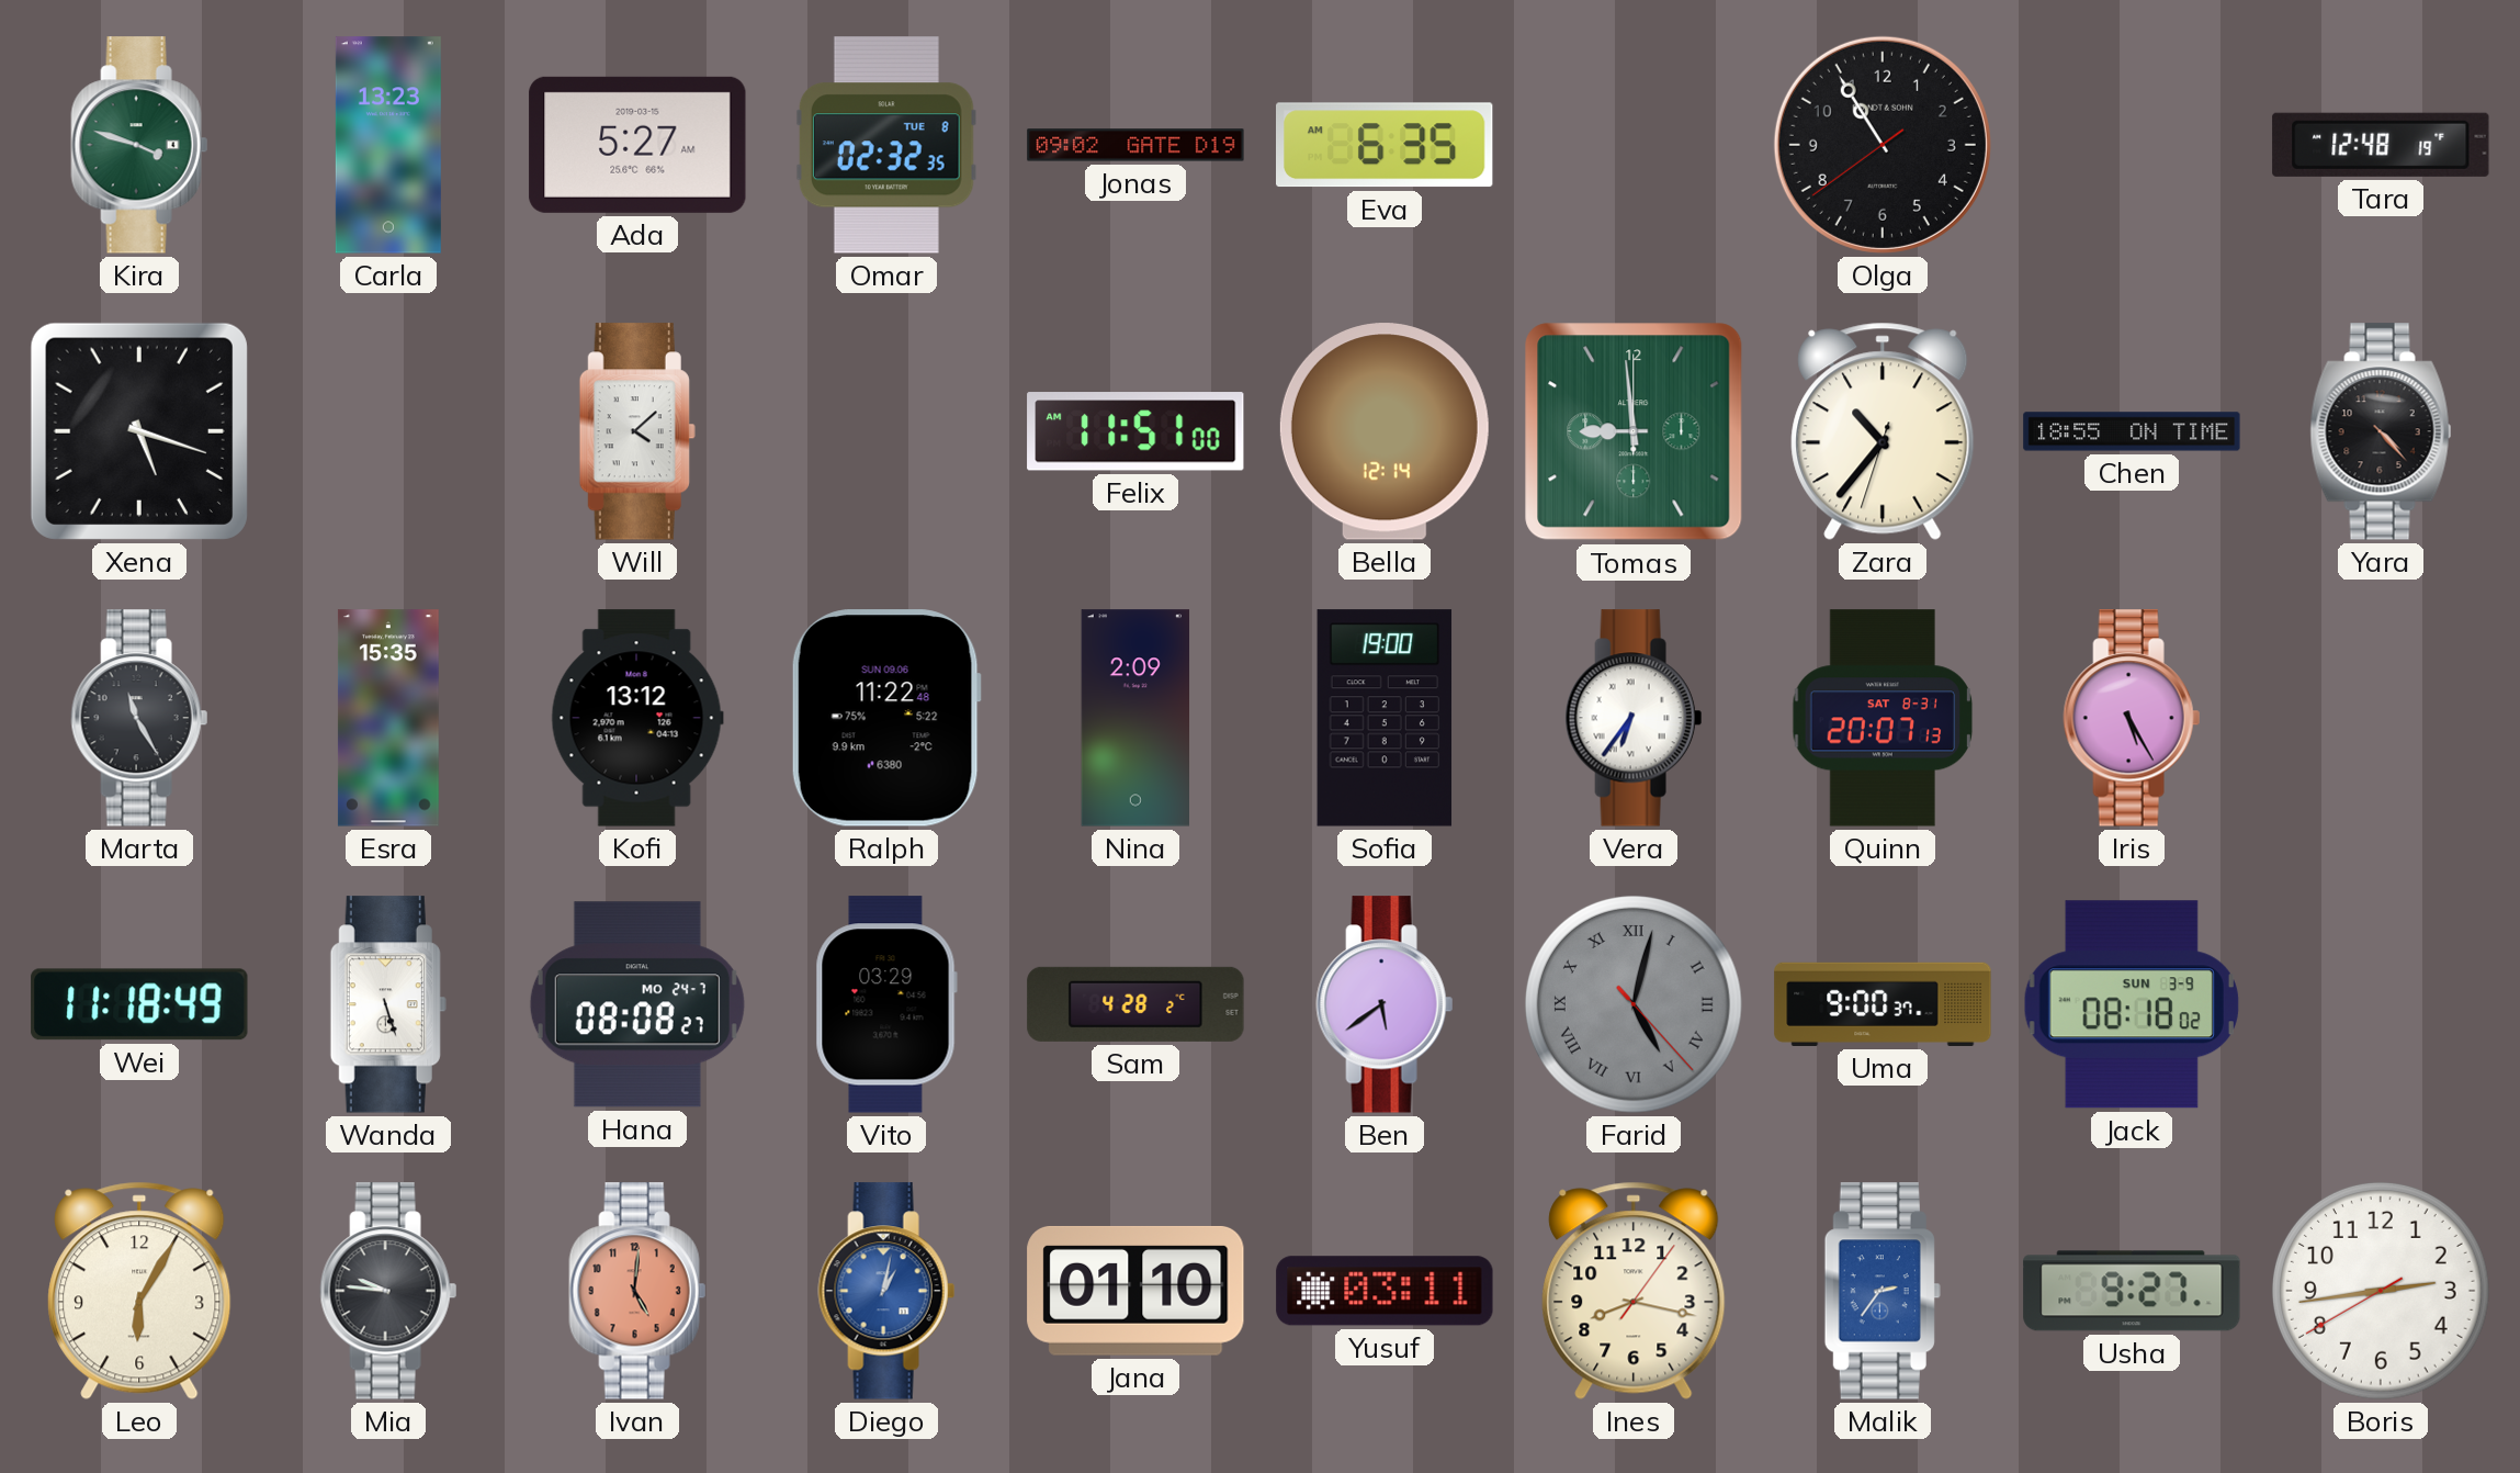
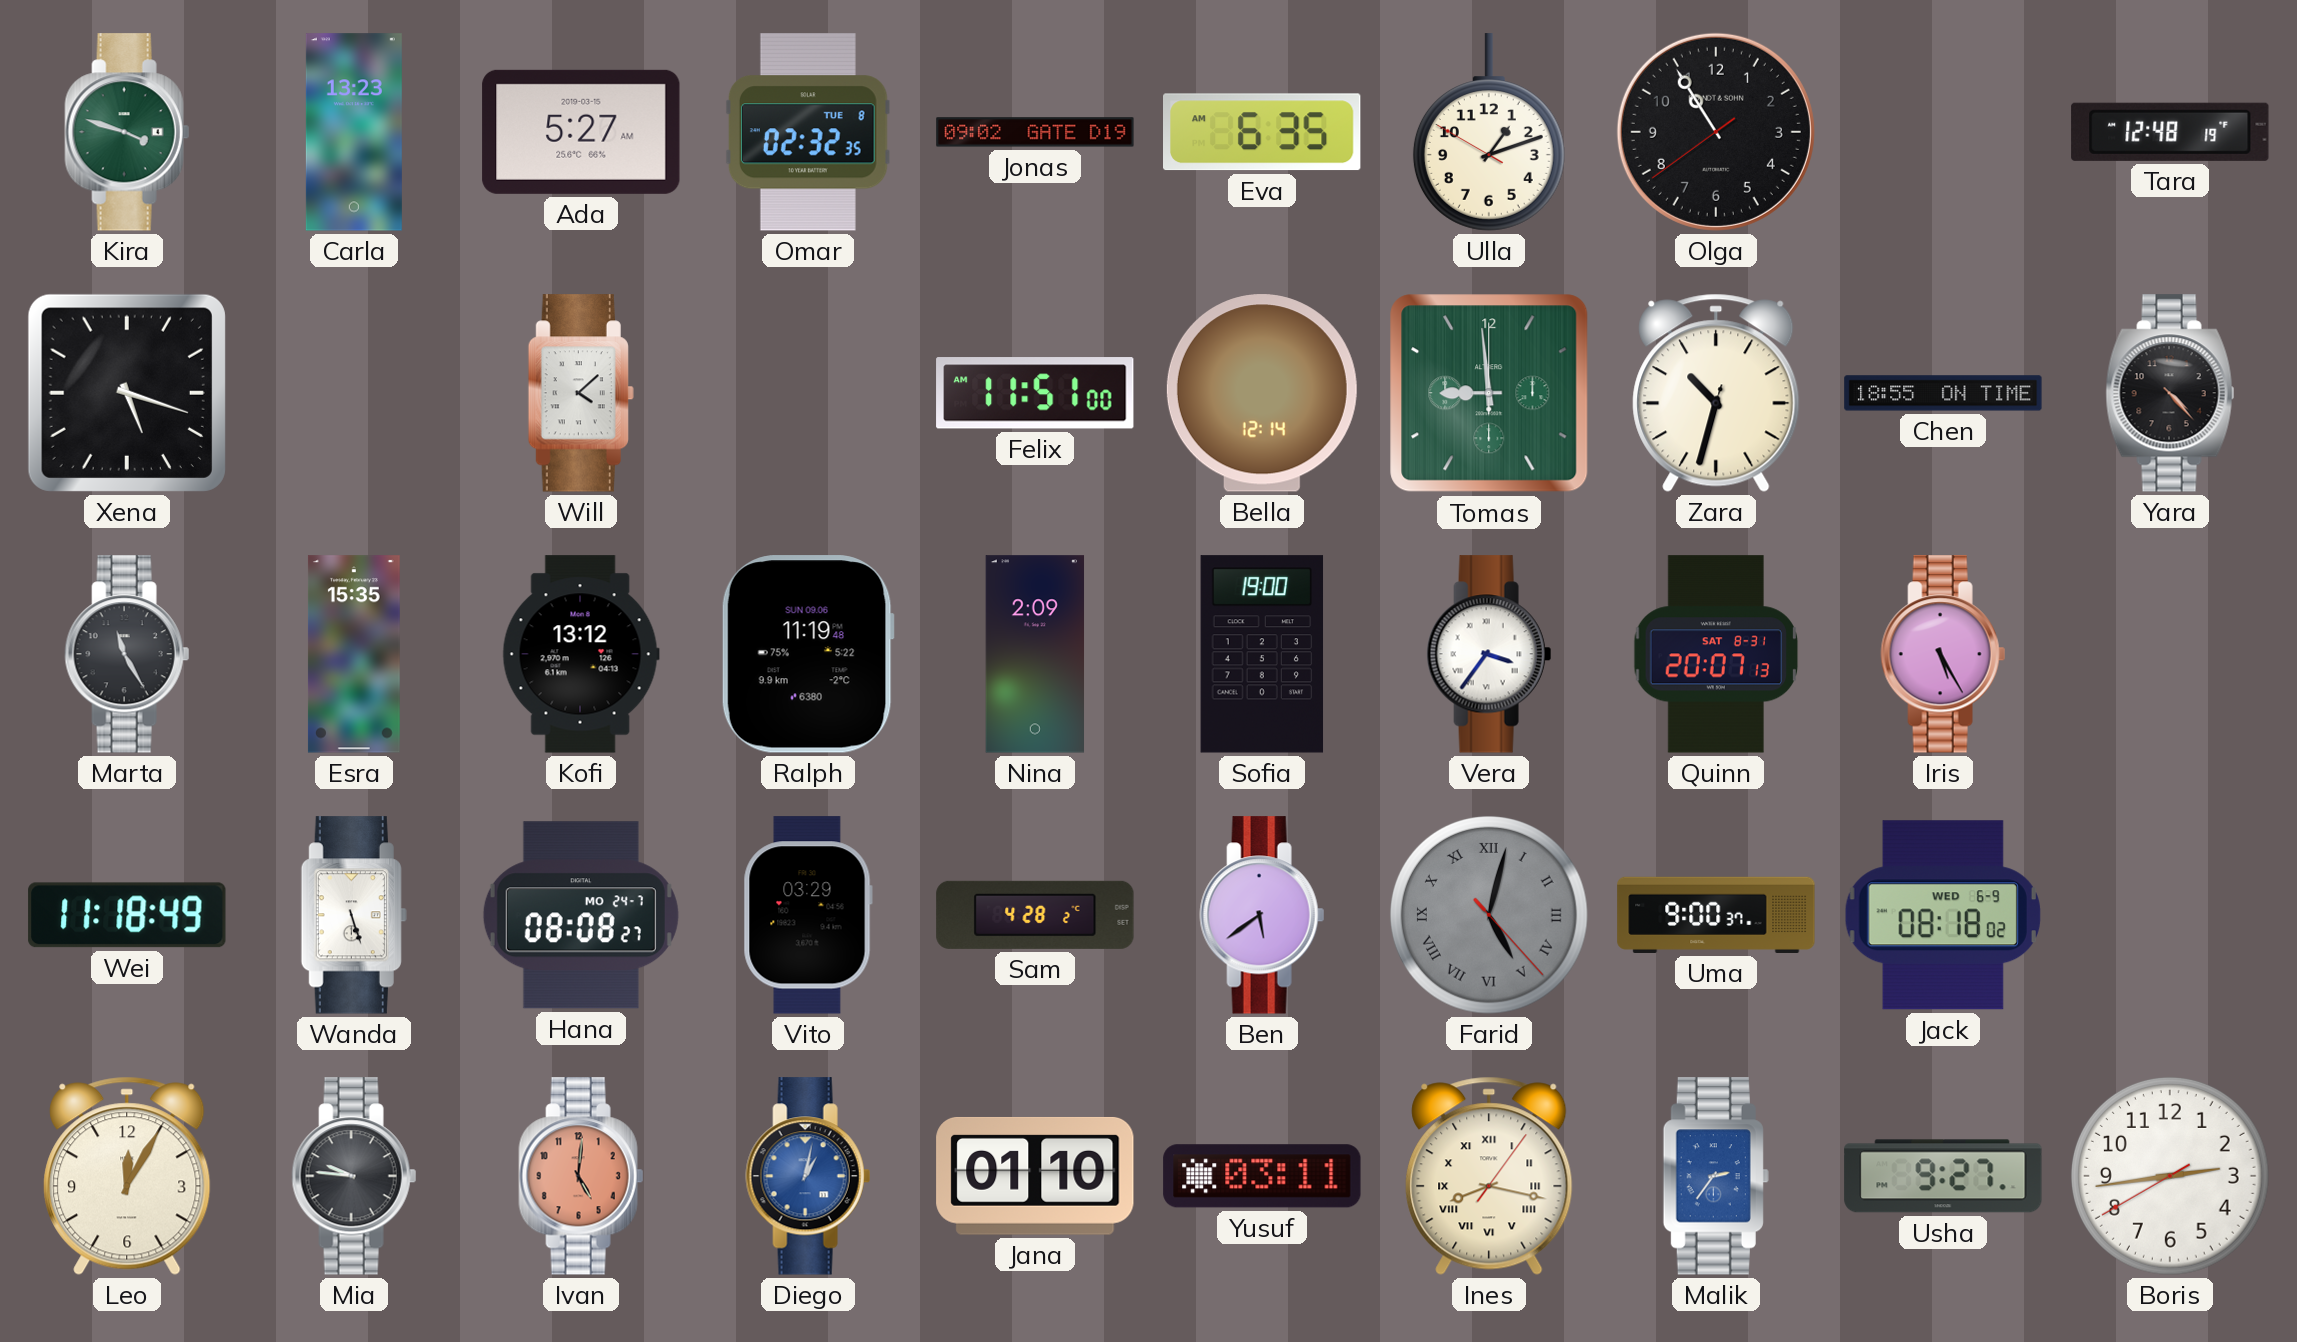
Ulla: none -> 1:11 (1489, 132)
Zara: 10:36 -> 10:32 (1716, 393)
Ralph: 11:22 -> 11:19 (808, 654)
Vera: 6:36 -> 3:36 (1489, 654)
Jack date: SUN 3-9 -> WED 6-9 (1943, 915)
Leo: 6:05 -> 12:05 (127, 1176)
Ines numerals: Arabic -> Roman (1489, 1176)
